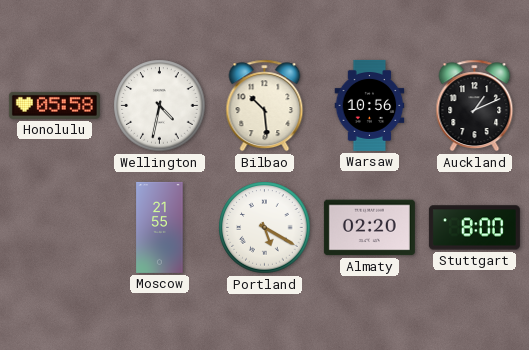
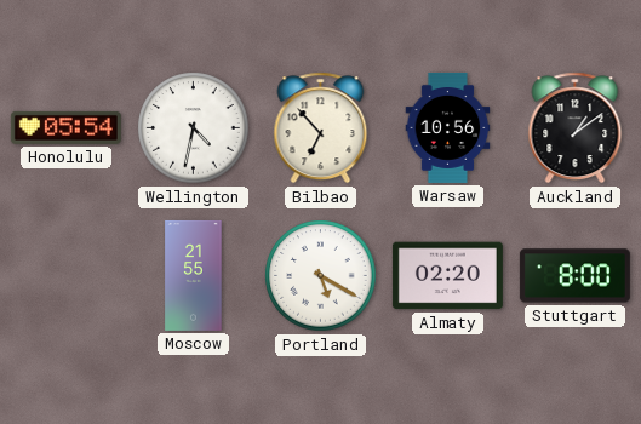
Honolulu: 05:58 -> 05:54 (65, 127)
Bilbao: 10:29 -> 6:53 (321, 128)
Auckland: 1:11 -> 1:09 (576, 128)
